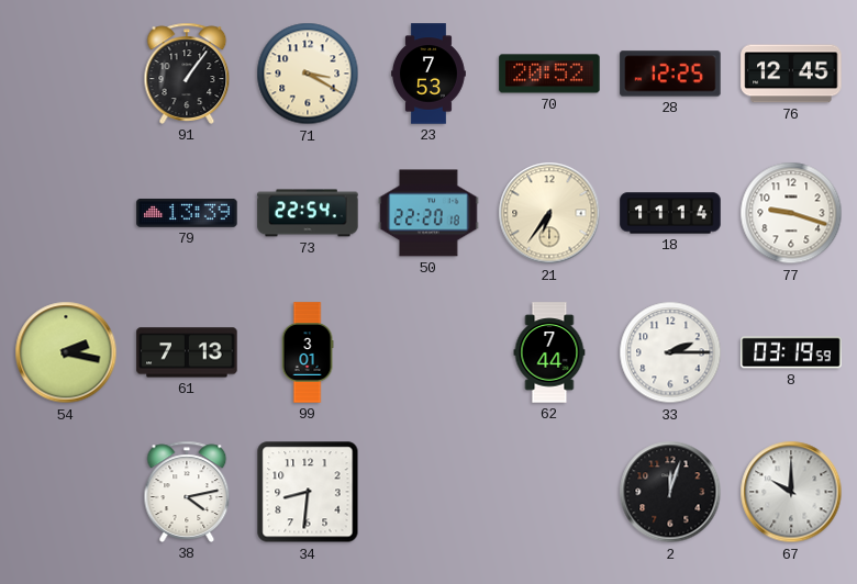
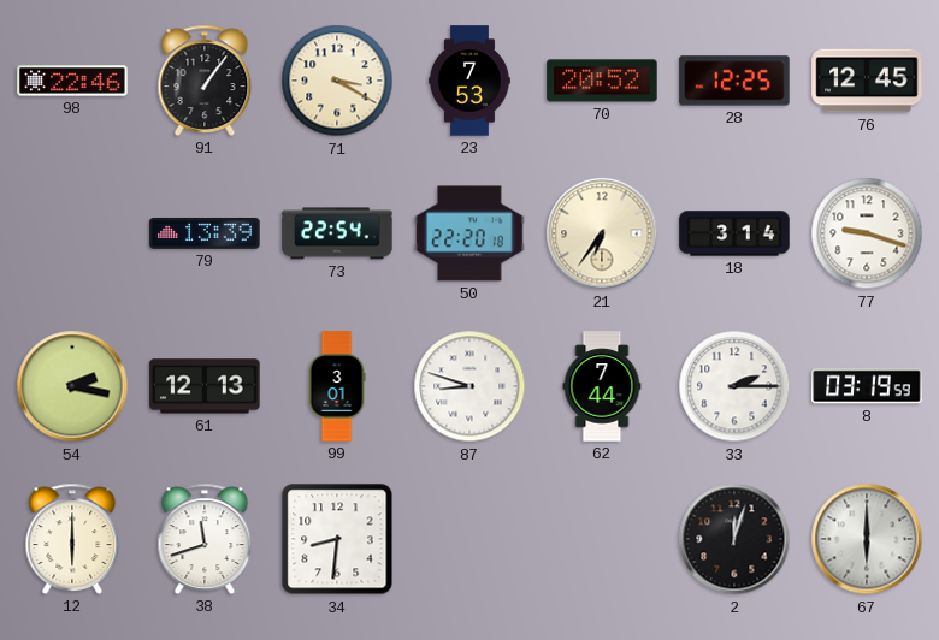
98: none -> 22:46 (72, 81)
18: 11:14 -> 3:14 (734, 233)
61: 7:13 -> 12:13 (205, 386)
87: none -> 8:48 (469, 386)
12: none -> 6:00 (72, 539)
38: 4:13 -> 11:42 (205, 539)
67: 10:00 -> 6:00 (867, 539)
